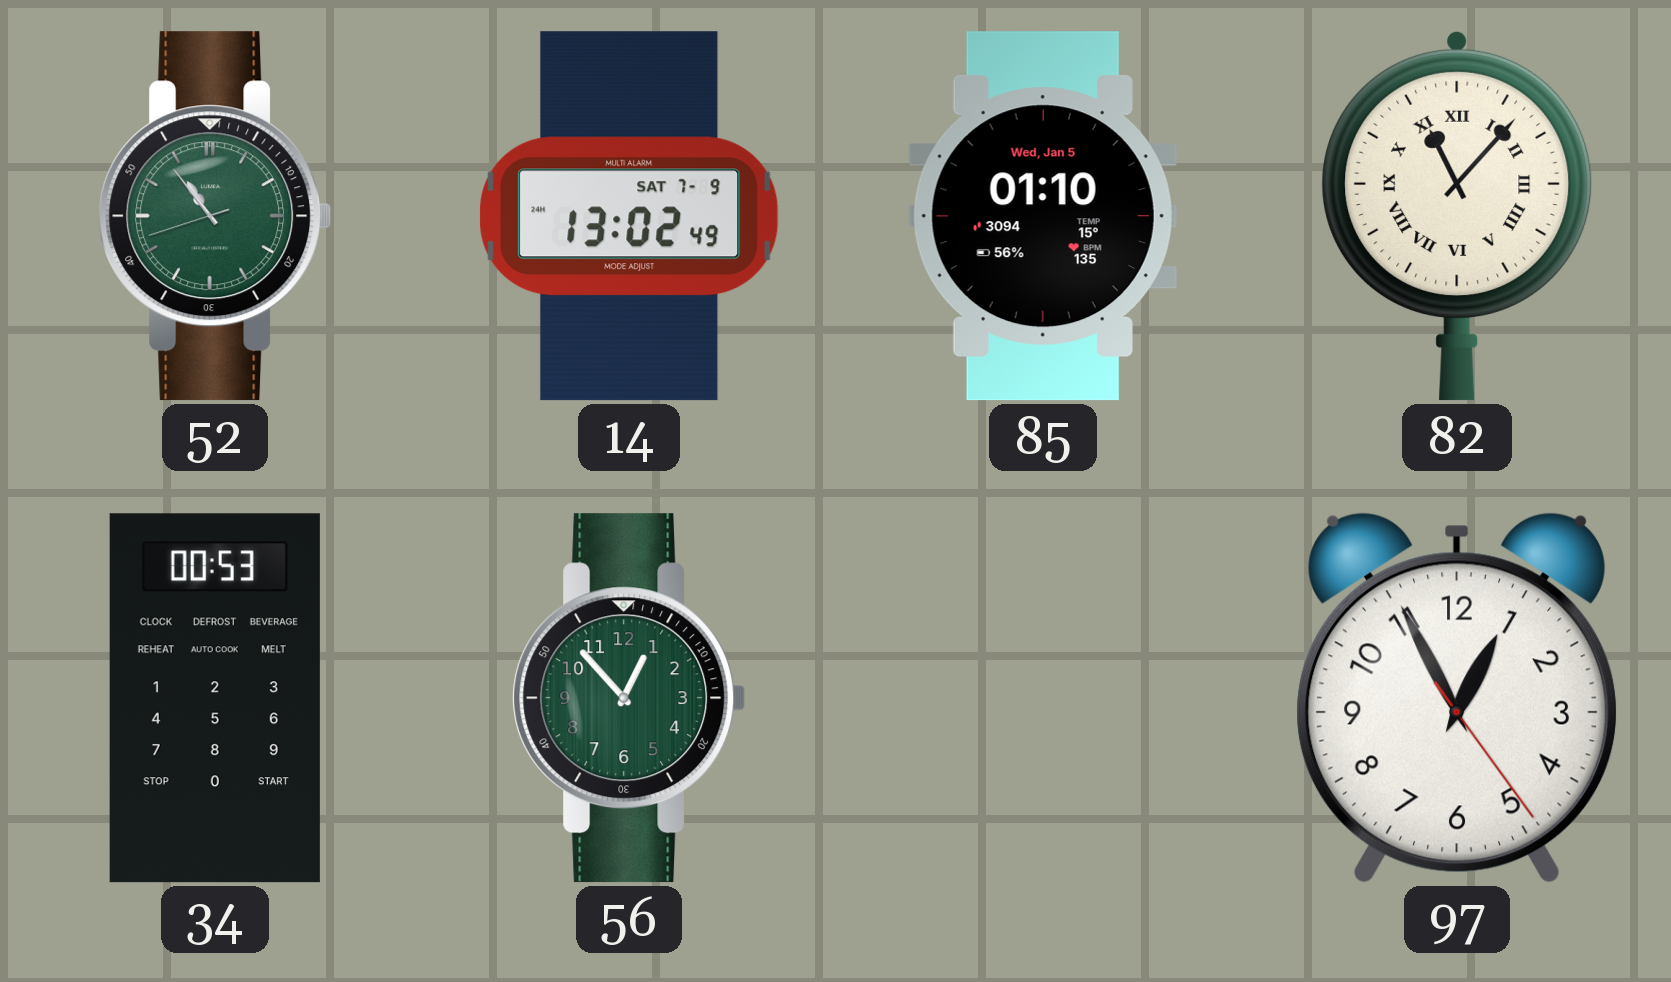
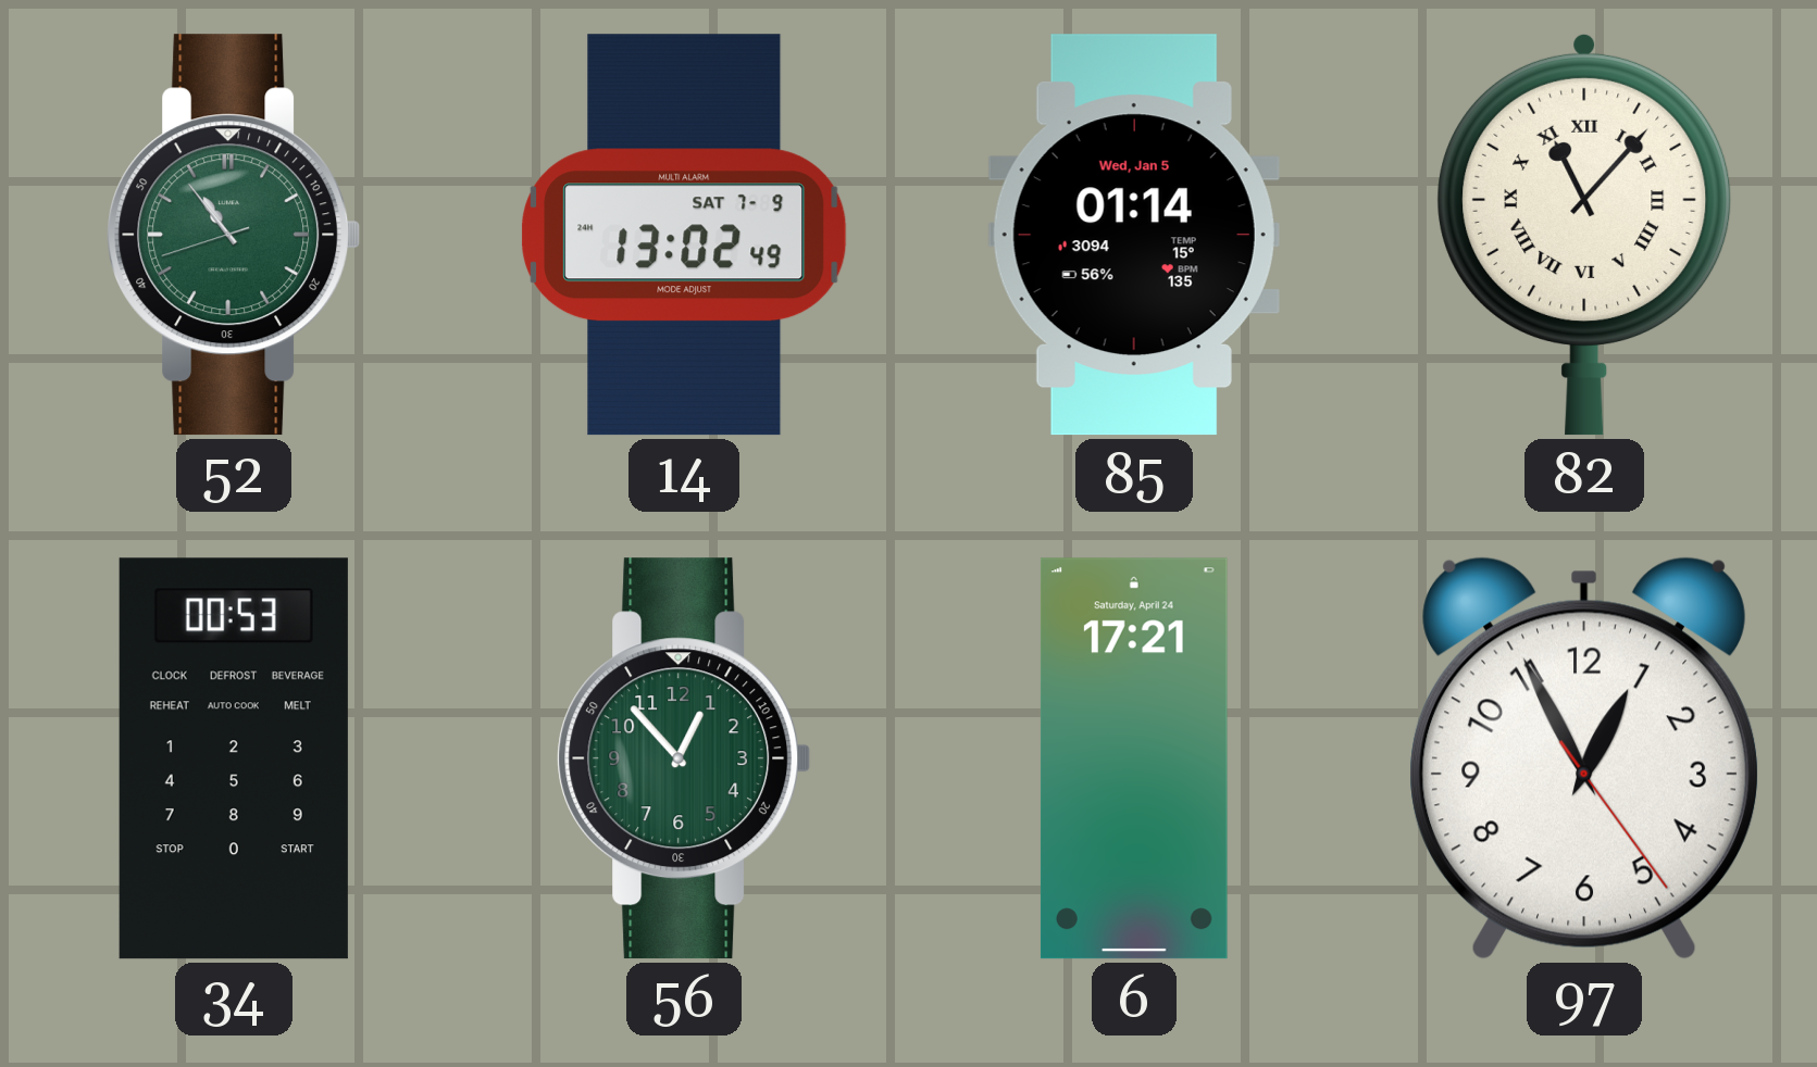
85: 01:10 -> 01:14 (1134, 235)
6: none -> 17:21 (1134, 758)
